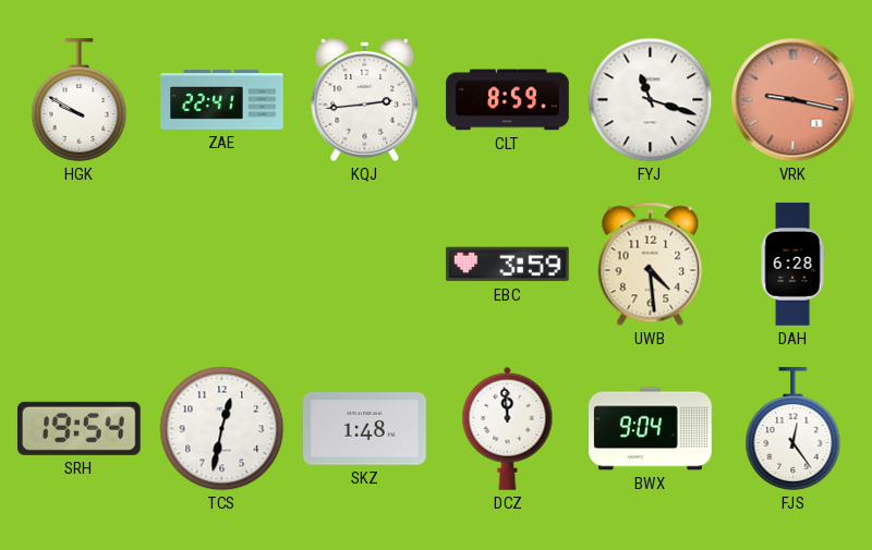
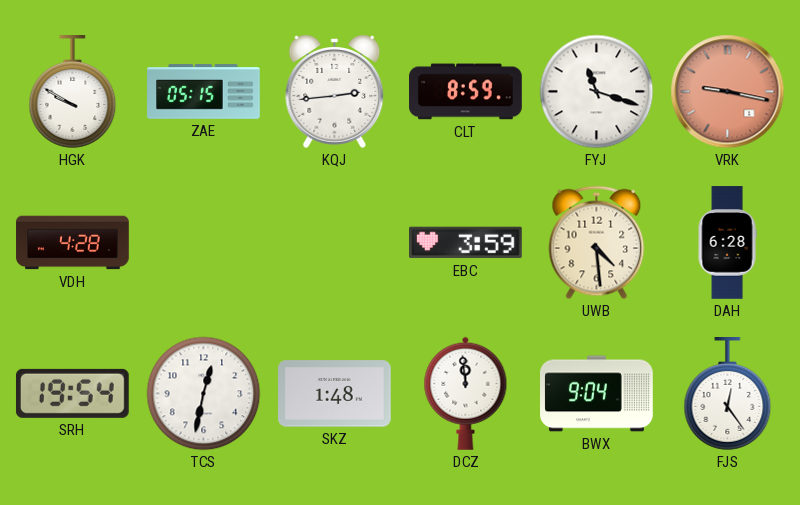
ZAE: 22:41 -> 05:15 (204, 92)
VDH: none -> 4:28 (73, 243)
